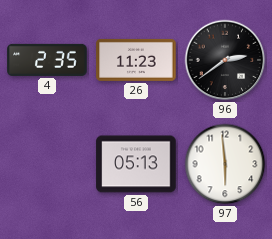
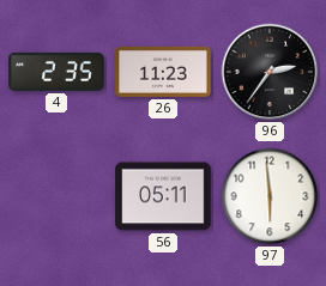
96: 2:39 -> 2:36 (270, 72)
56: 05:13 -> 05:11 (163, 196)
